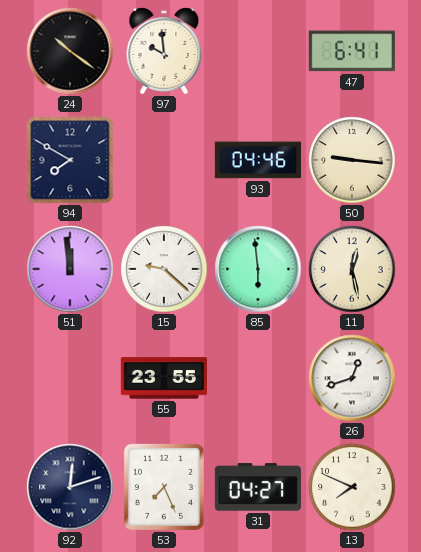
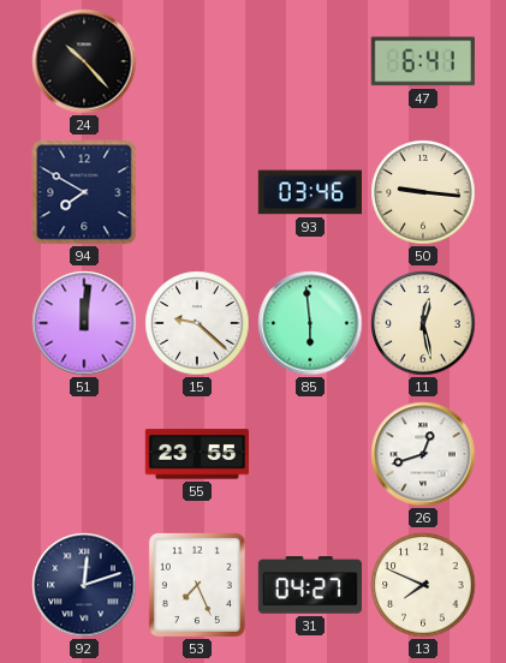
24: 10:21 -> 10:23 (84, 61)
97: 9:59 -> none (164, 51)
93: 04:46 -> 03:46 (310, 192)
51: 11:59 -> 12:01 (84, 323)
